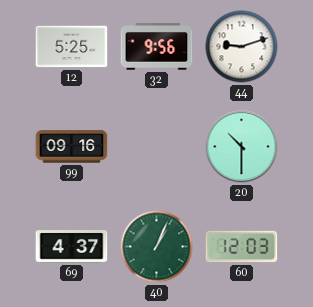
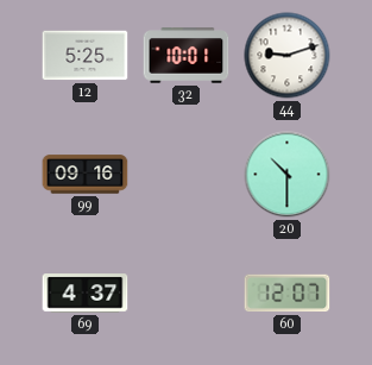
32: 9:56 -> 10:01 (187, 56)
40: 1:04 -> none (157, 247)
60: 12:03 -> 12:07 (288, 294)
